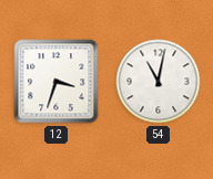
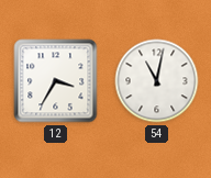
12: 3:33 -> 3:35 (56, 81)
